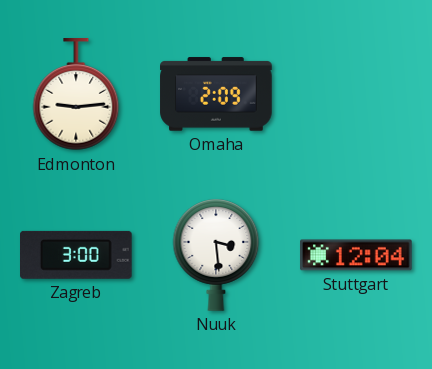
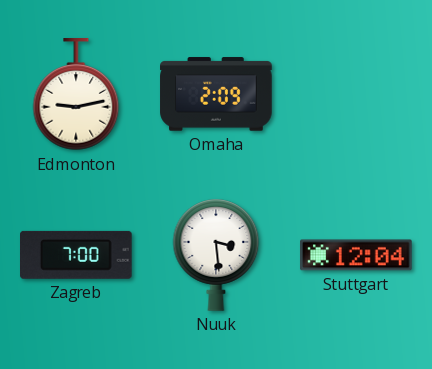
Edmonton: 9:14 -> 9:13 (76, 95)
Zagreb: 3:00 -> 7:00 (77, 255)
